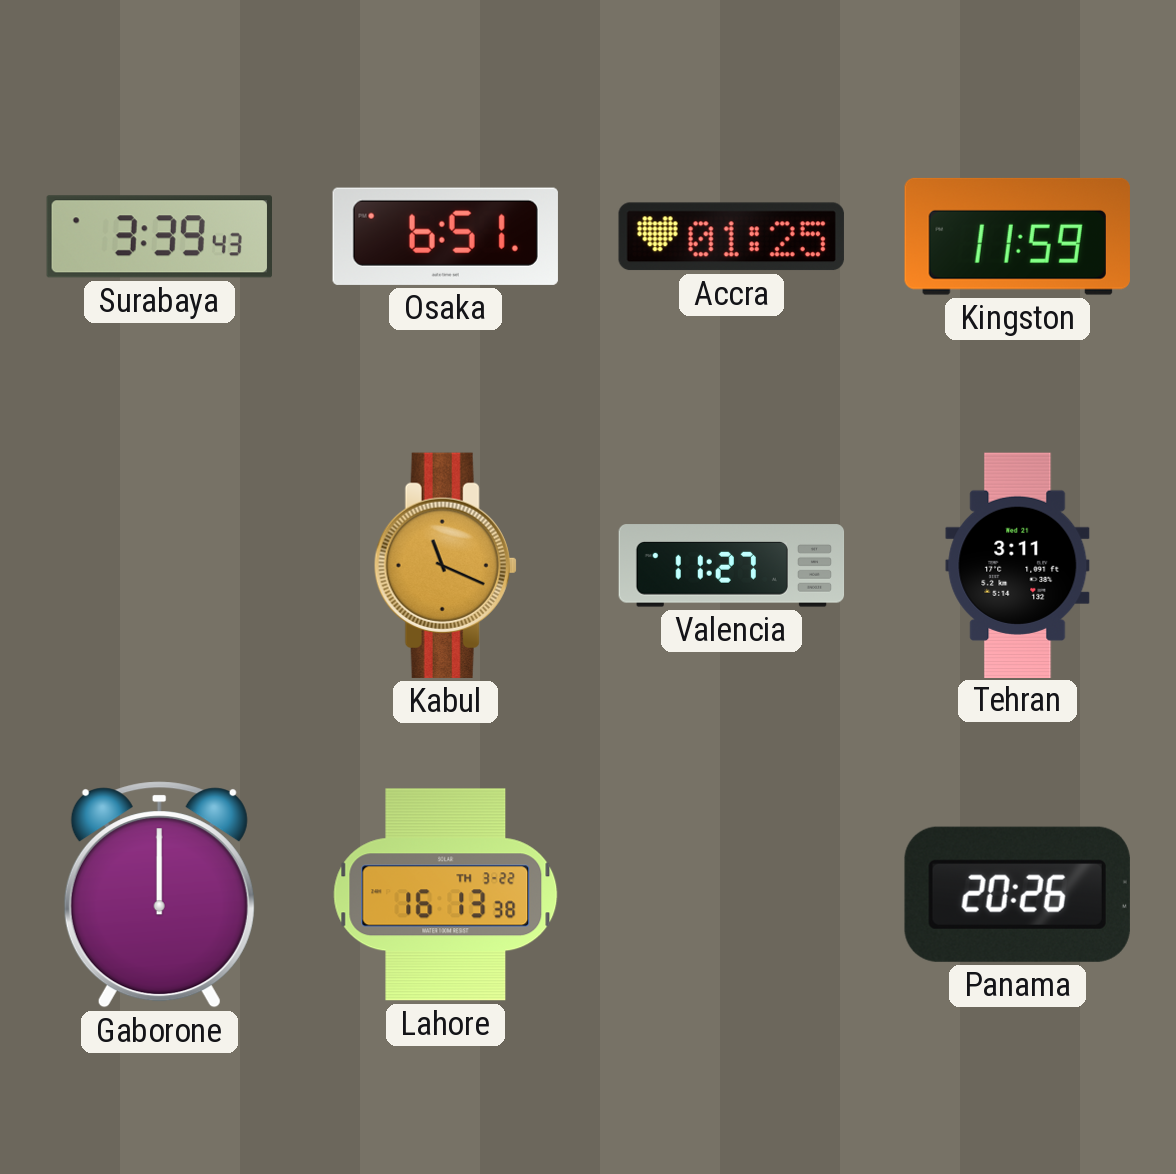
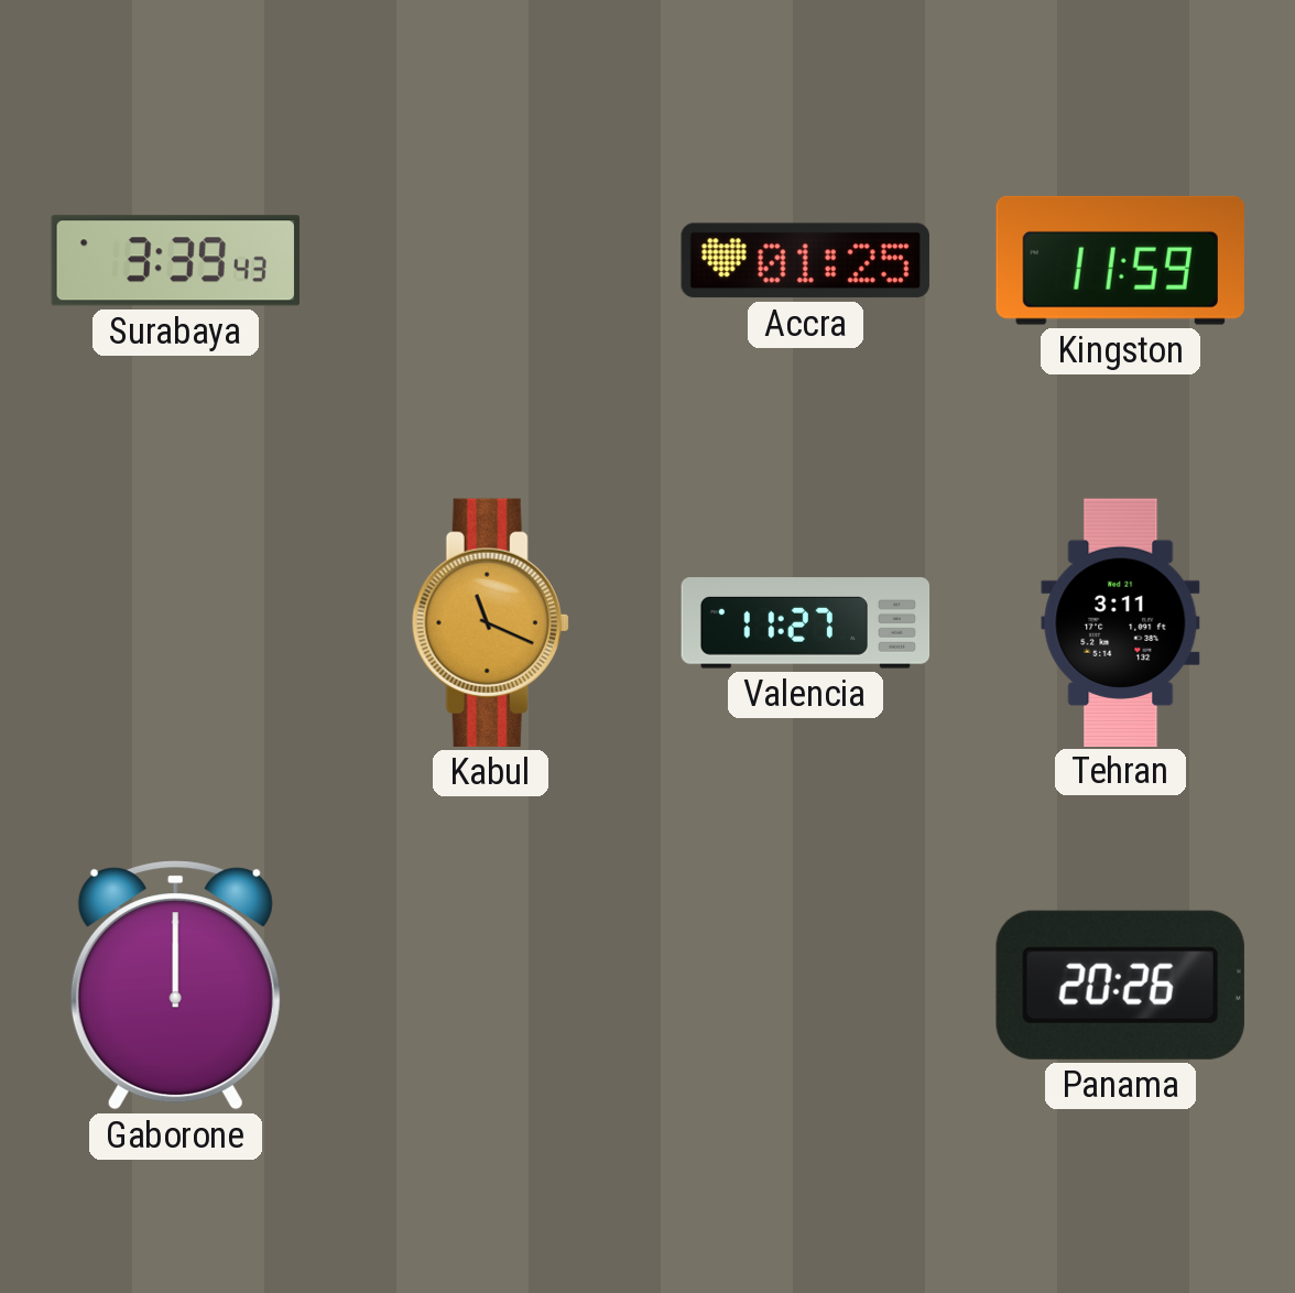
Osaka: 6:51 -> none (445, 236)
Lahore: 16:13 -> none (446, 895)
